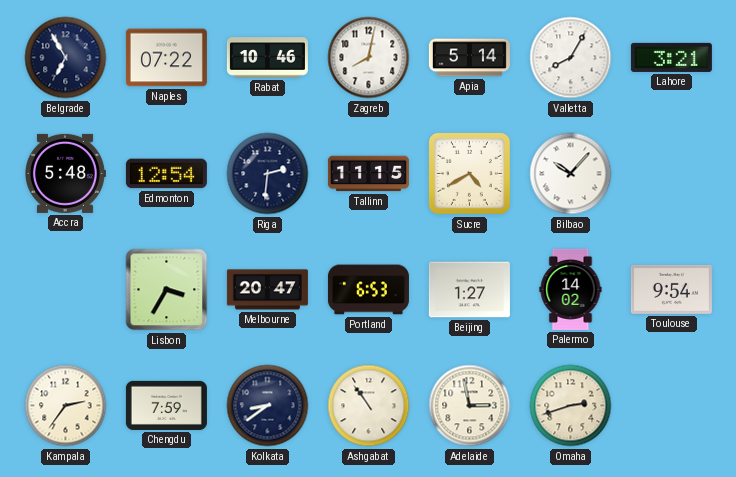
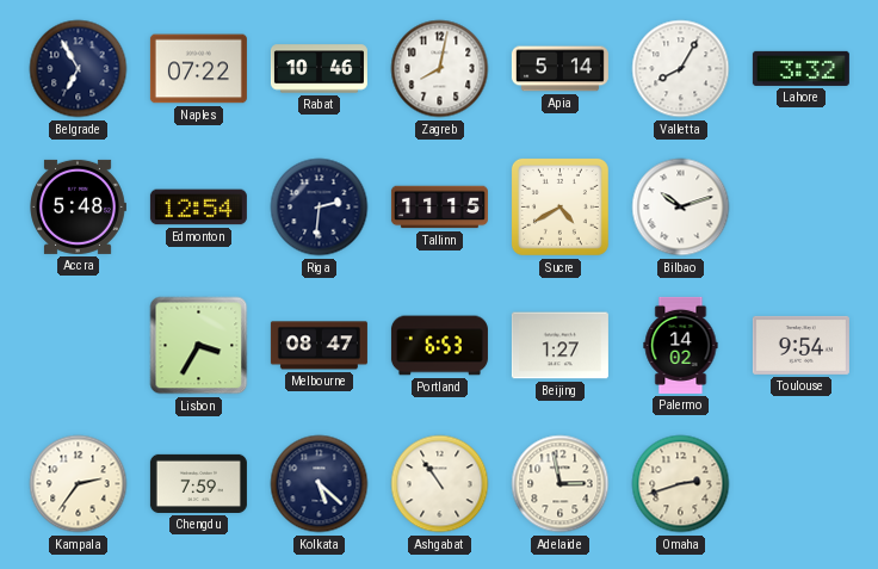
Lahore: 3:21 -> 3:32 (800, 68)
Bilbao: 10:07 -> 10:12 (681, 208)
Melbourne: 20:47 -> 08:47 (319, 346)
Kolkata: 8:39 -> 5:22 (320, 484)
